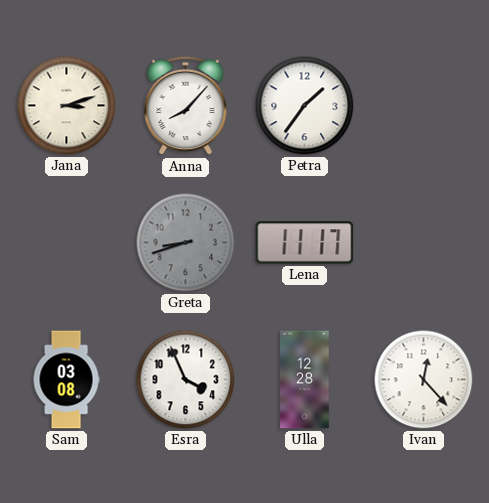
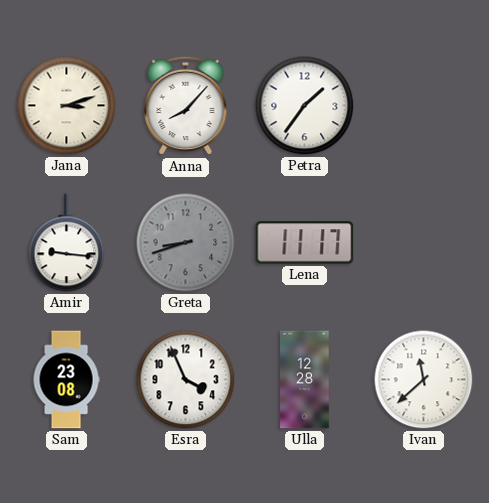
Amir: none -> 9:16 (67, 243)
Sam: 03:08 -> 23:08 (66, 380)
Ivan: 12:23 -> 11:38 (424, 380)
